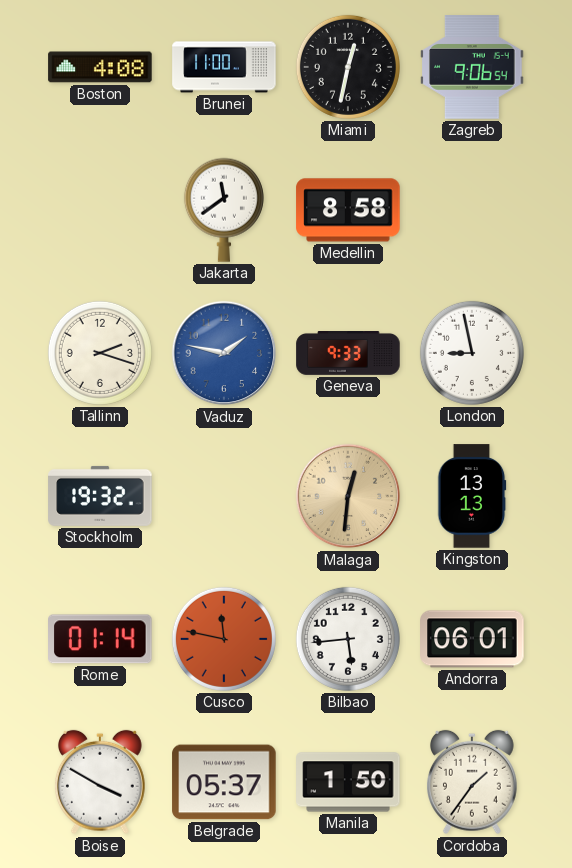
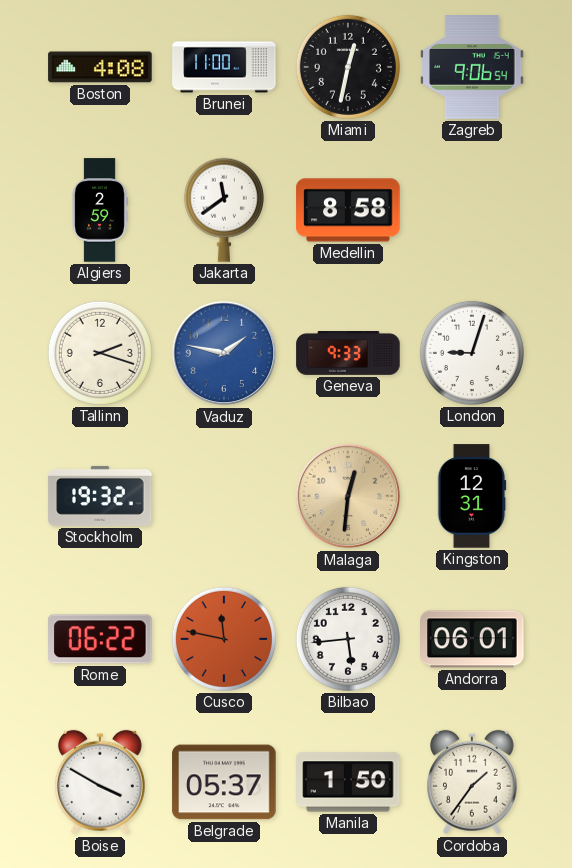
Algiers: none -> 2:59 (100, 210)
London: 8:58 -> 9:03 (472, 353)
Kingston: 13:13 -> 12:31 (472, 496)
Rome: 01:14 -> 06:22 (100, 639)
